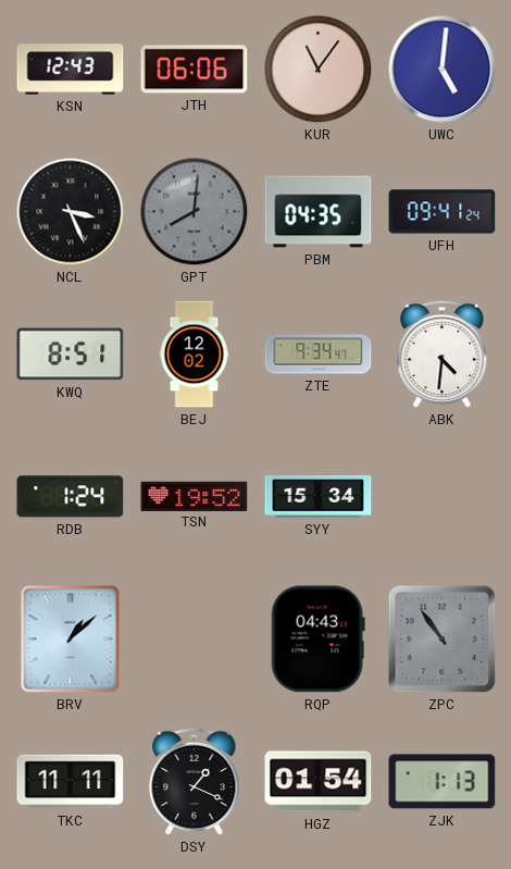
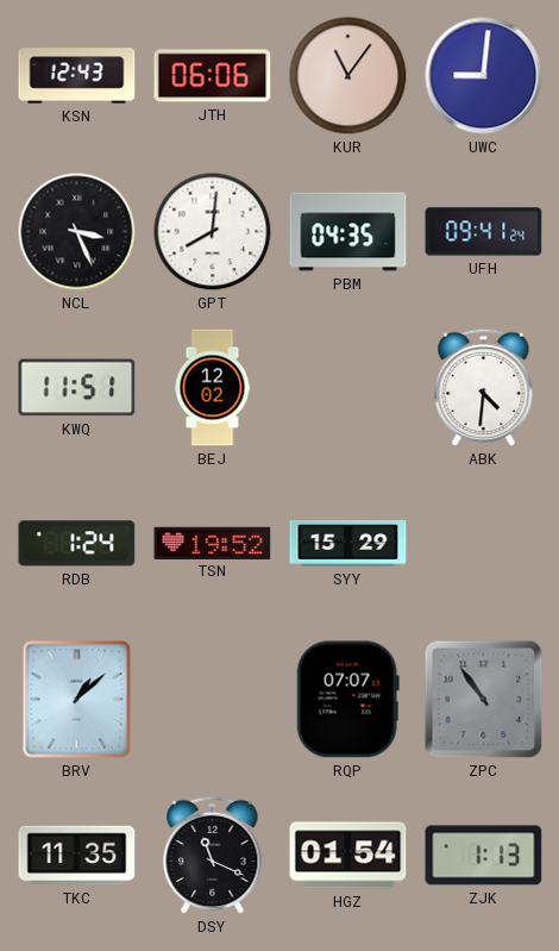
UWC: 5:01 -> 9:01 (484, 76)
GPT dial: grey -> white (213, 232)
KWQ: 8:51 -> 11:51 (77, 388)
ZTE: 9:34 -> none (319, 355)
SYY: 15:34 -> 15:29 (348, 544)
RQP: 04:43 -> 07:07 (347, 700)
TKC: 11:11 -> 11:35 (77, 856)
DSY: 1:19 -> 11:19 (213, 856)
